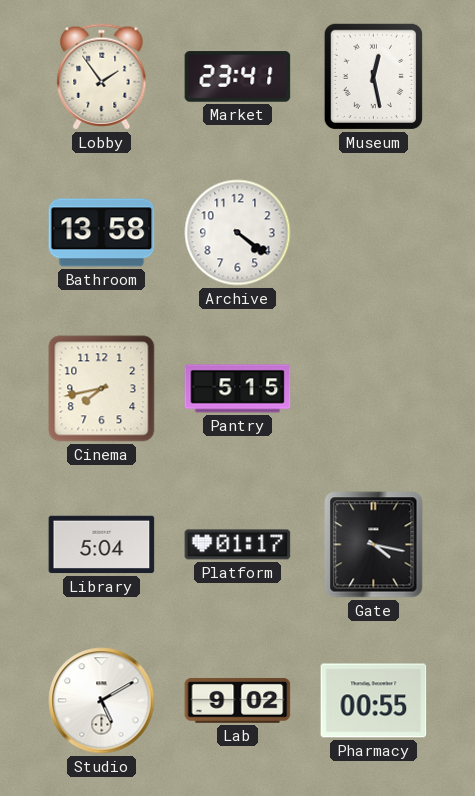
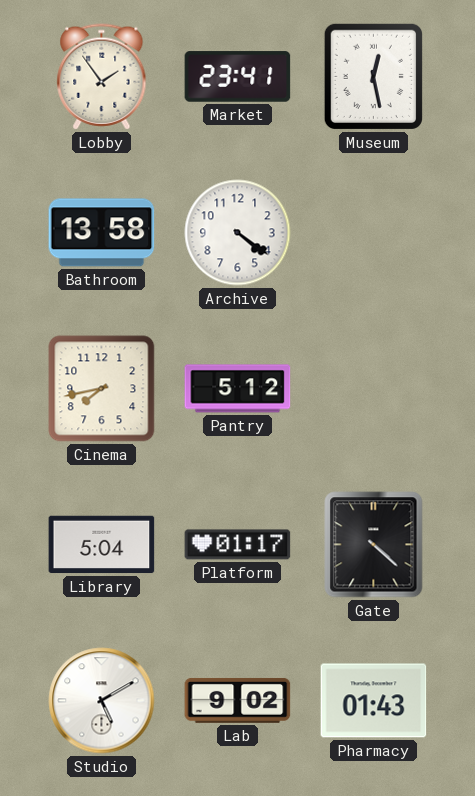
Pantry: 5:15 -> 5:12 (238, 389)
Gate: 4:17 -> 4:22 (374, 545)
Pharmacy: 00:55 -> 01:43 (374, 701)
